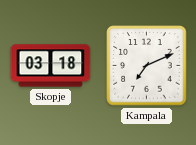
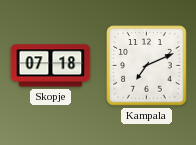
Skopje: 03:18 -> 07:18 (51, 66)
